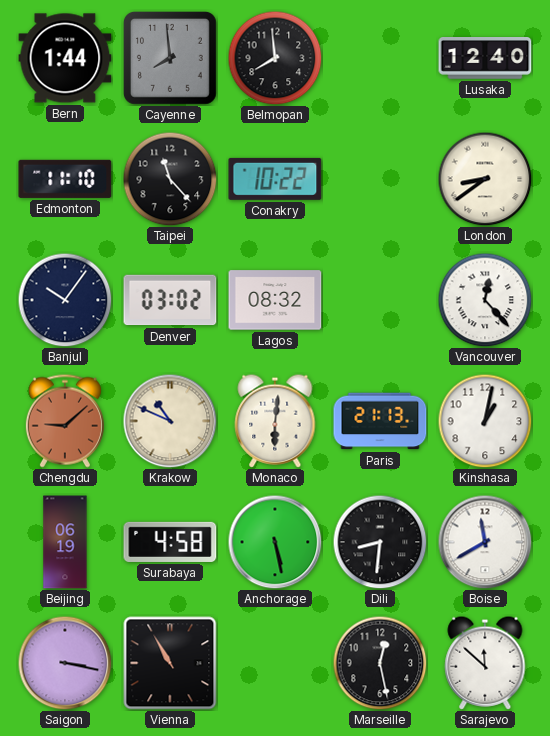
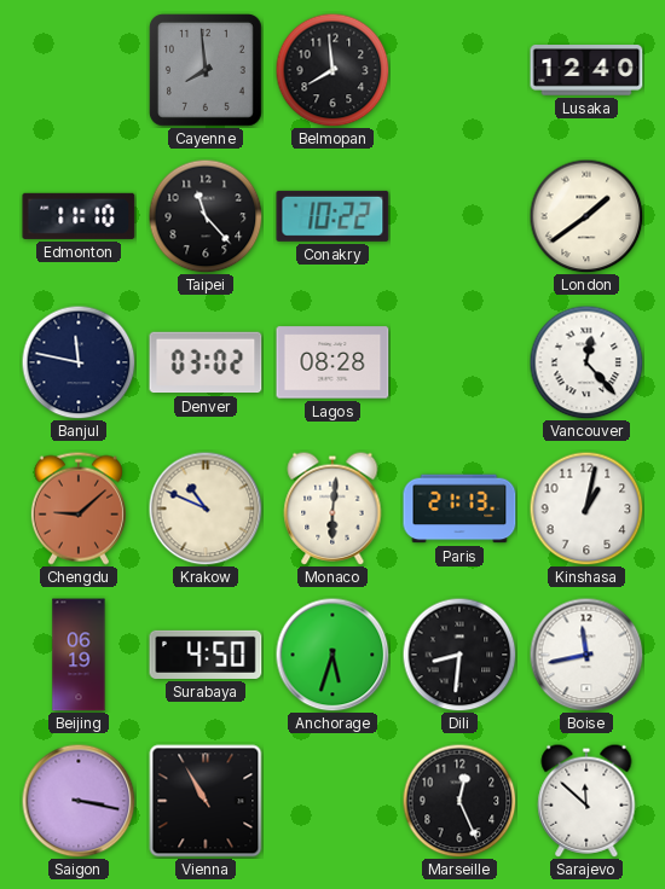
Bern: 1:44 -> none (65, 58)
London: 8:39 -> 1:39 (586, 216)
Banjul: 10:06 -> 11:47 (79, 362)
Lagos: 08:32 -> 08:28 (332, 362)
Surabaya: 4:58 -> 4:50 (206, 655)
Anchorage: 5:28 -> 5:33 (332, 655)
Boise: 11:40 -> 11:43 (586, 655)
Marseille: 12:28 -> 12:26 (459, 801)
